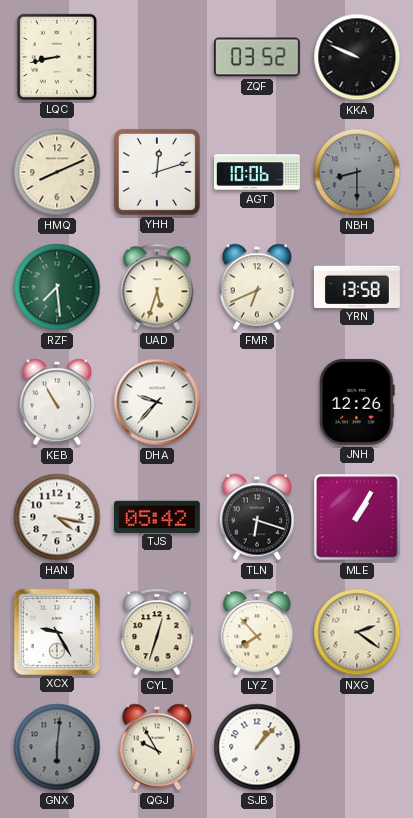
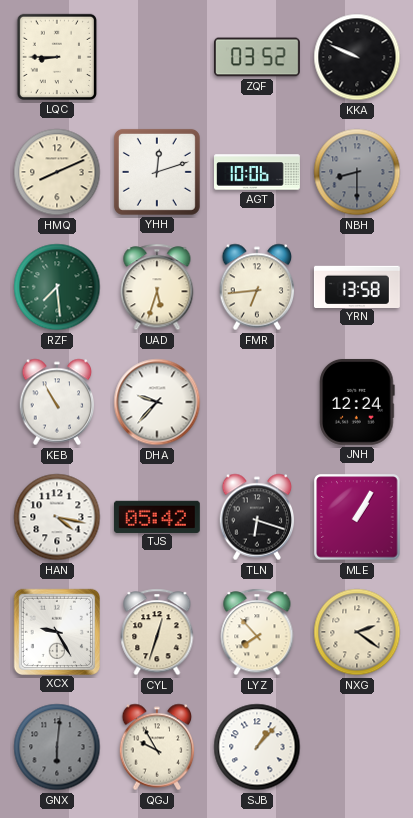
LQC: 8:43 -> 8:45 (57, 57)
FMR: 6:41 -> 6:44 (257, 287)
JNH: 12:26 -> 12:24 (357, 402)
